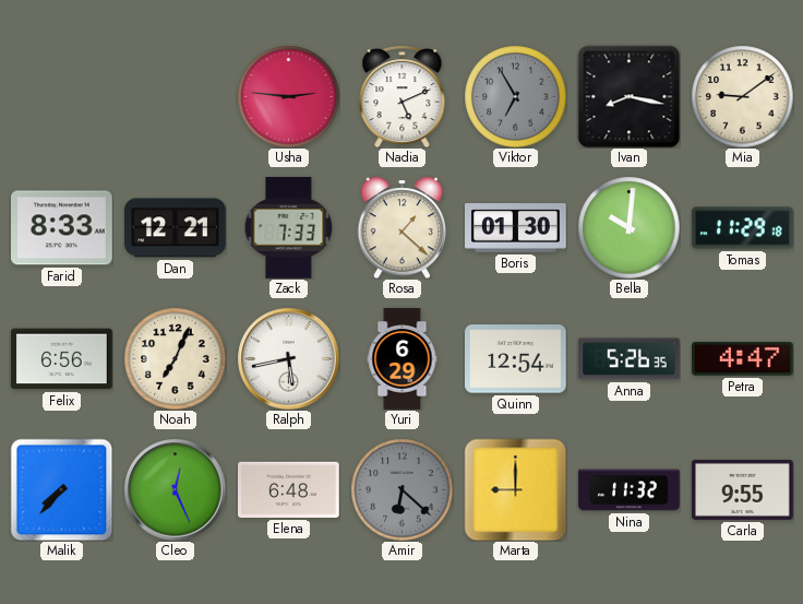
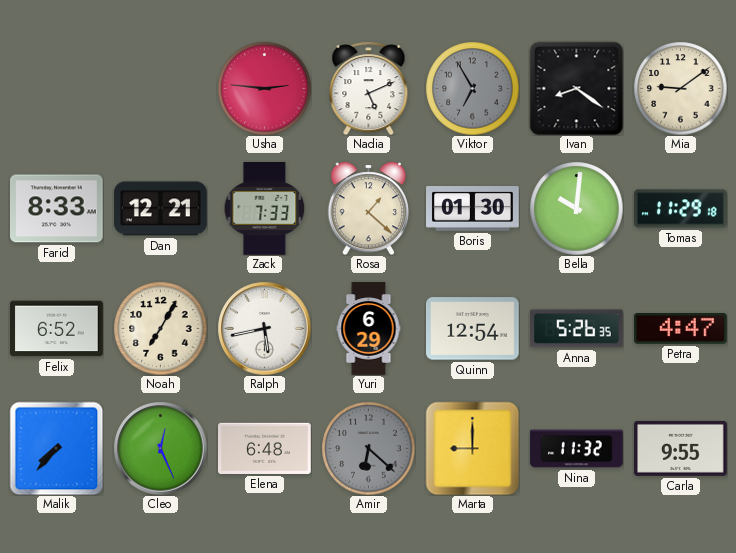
Ivan: 8:17 -> 8:21 (576, 88)
Felix: 6:56 -> 6:52 (57, 329)
Noah: 7:04 -> 7:05 (160, 328)
